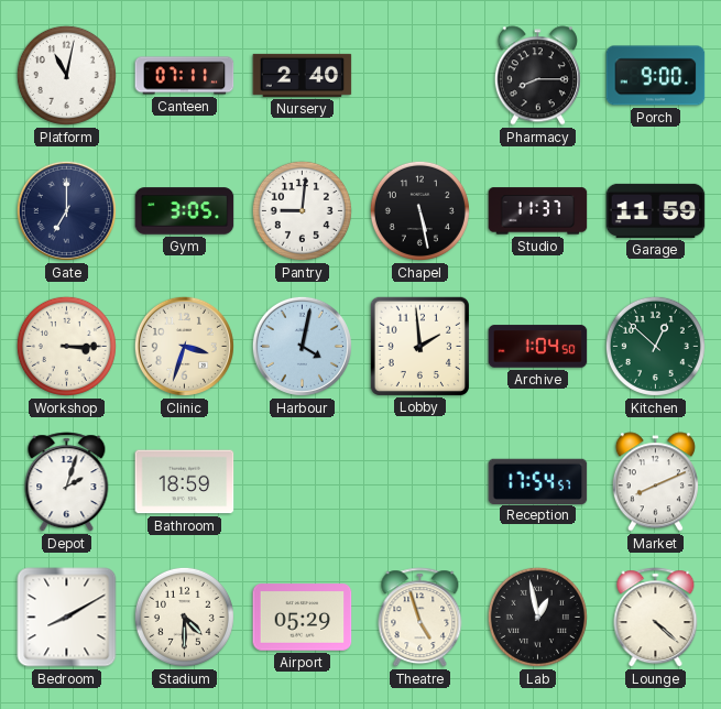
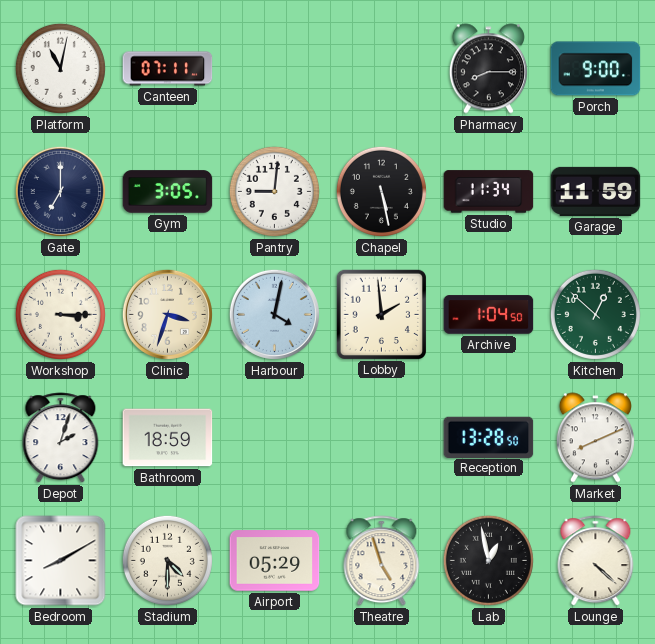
Nursery: 2:40 -> none (303, 75)
Studio: 11:37 -> 11:34 (489, 192)
Reception: 17:54 -> 13:28 (489, 437)
